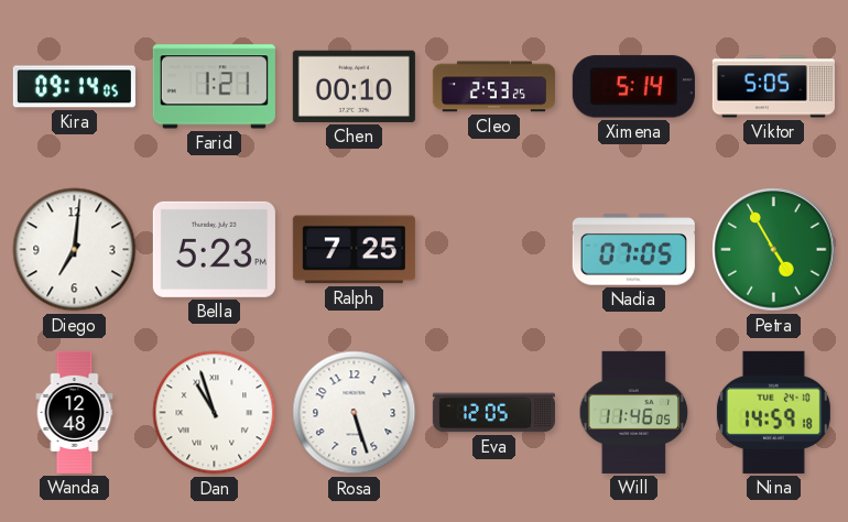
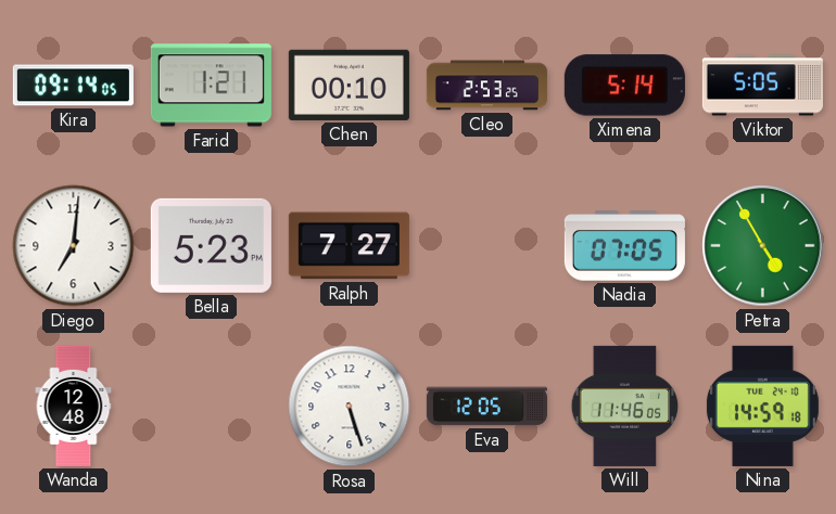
Ralph: 7:25 -> 7:27 (349, 246)
Dan: 10:57 -> none (215, 413)
